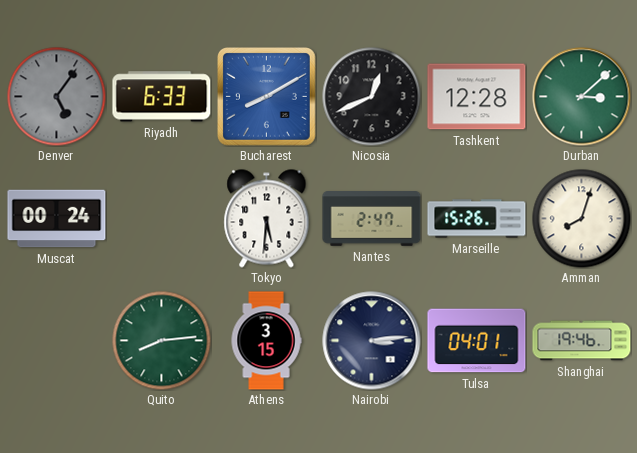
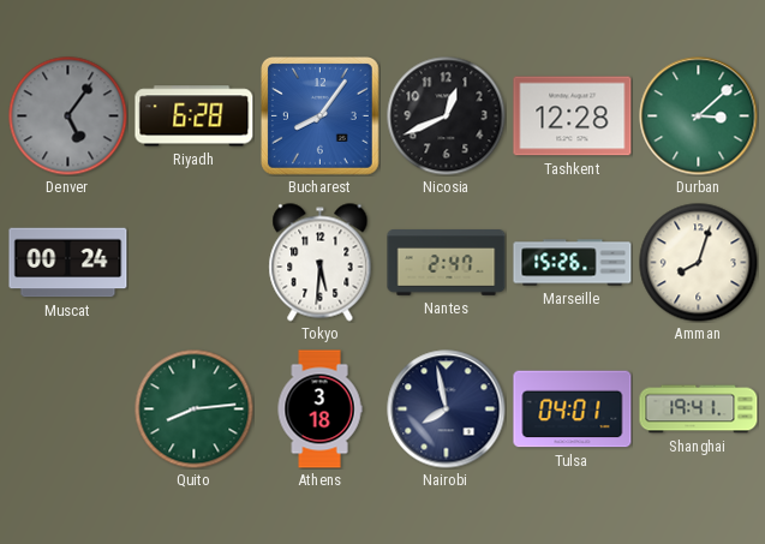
Riyadh: 6:33 -> 6:28 (195, 116)
Bucharest: 8:10 -> 8:06 (321, 116)
Athens: 3:15 -> 3:18 (319, 410)
Nairobi: 3:14 -> 7:58 (447, 410)
Shanghai: 19:46 -> 19:41 (699, 410)
